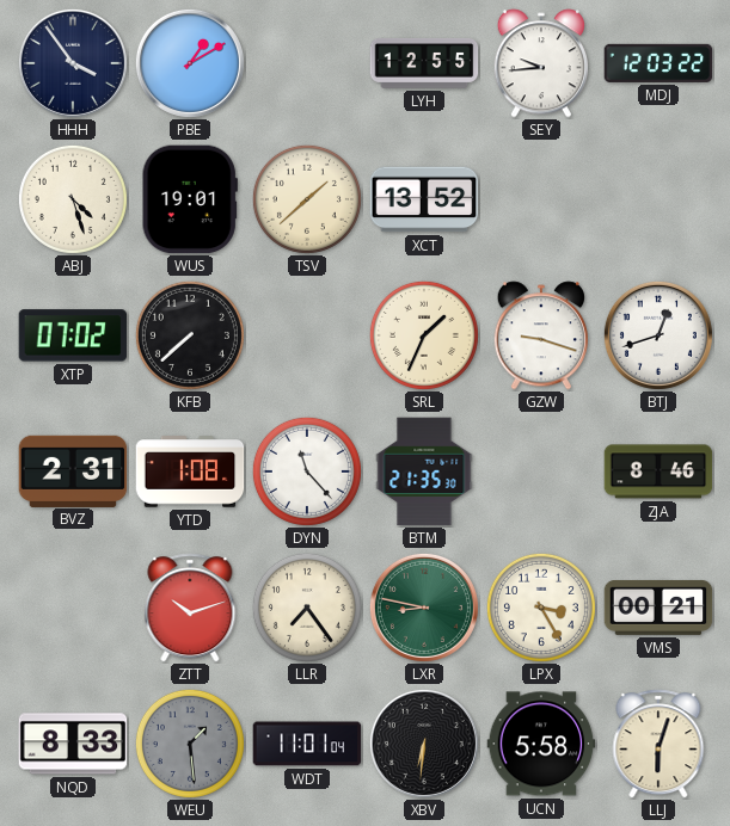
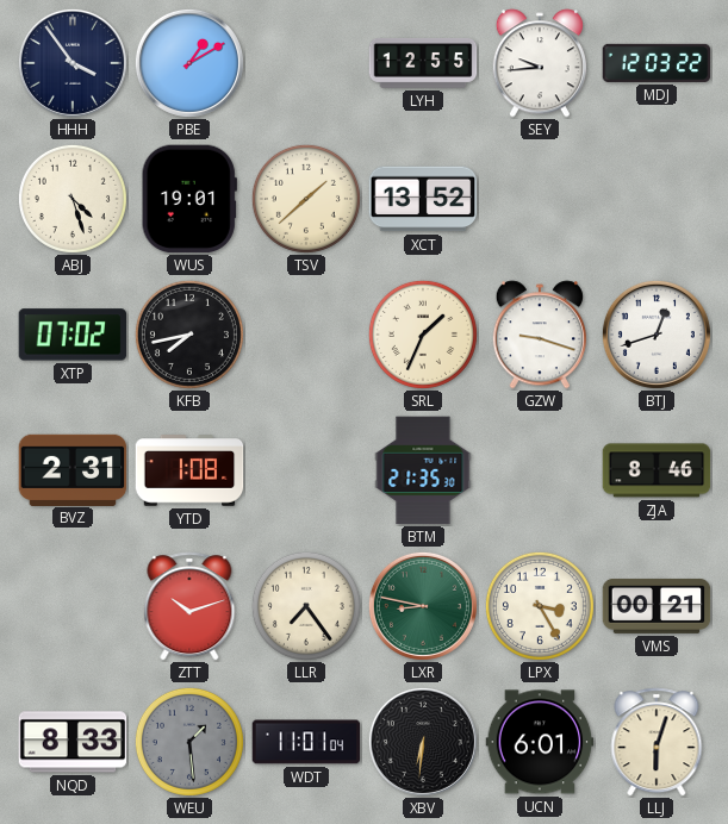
KFB: 7:38 -> 7:43 (189, 335)
DYN: 11:23 -> none (307, 471)
UCN: 5:58 -> 6:01 (540, 742)
